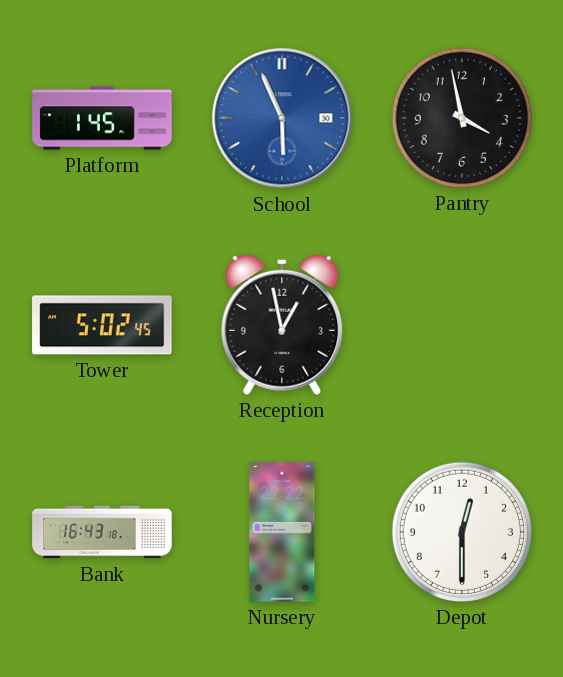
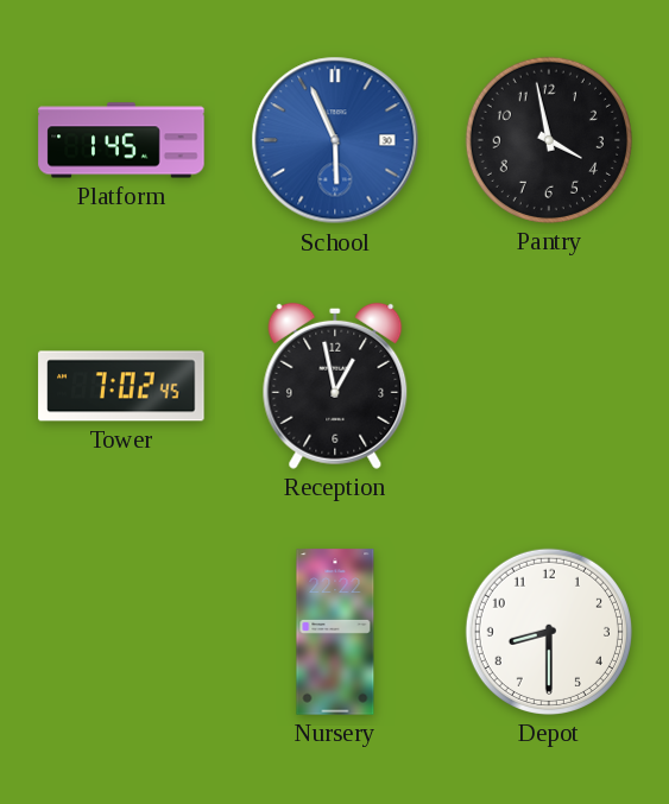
Tower: 5:02 -> 7:02 (121, 386)
Bank: 16:43 -> none (102, 532)
Depot: 12:30 -> 8:30 (549, 632)
